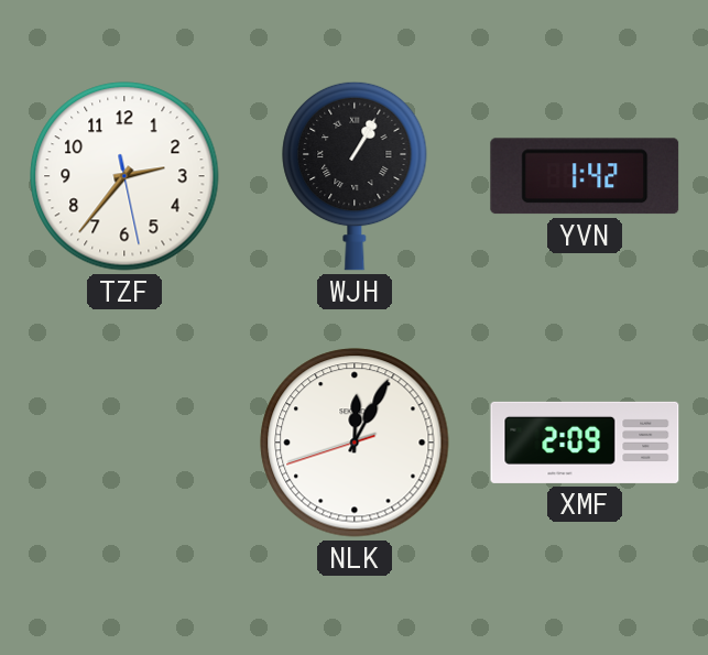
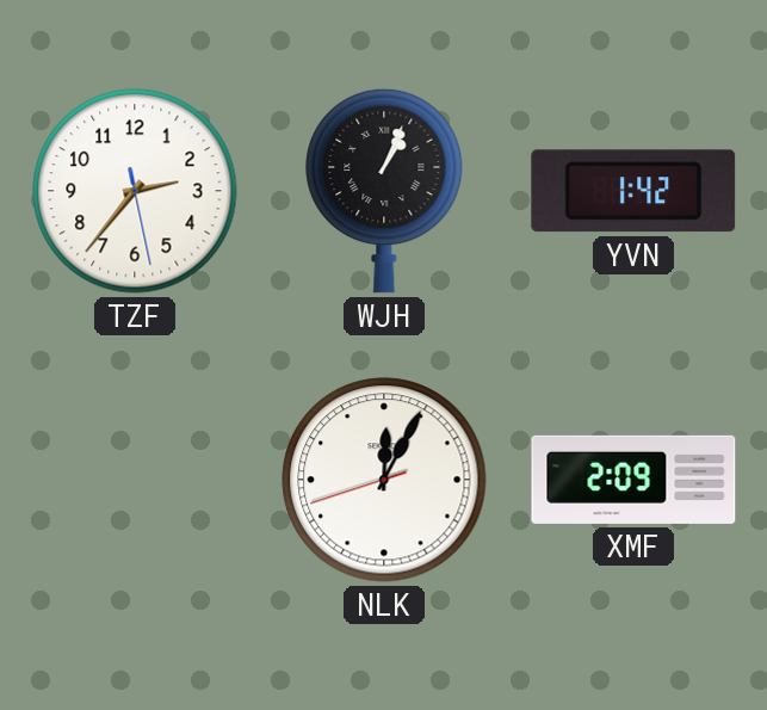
WJH: 1:05 -> 1:04 (384, 191)
